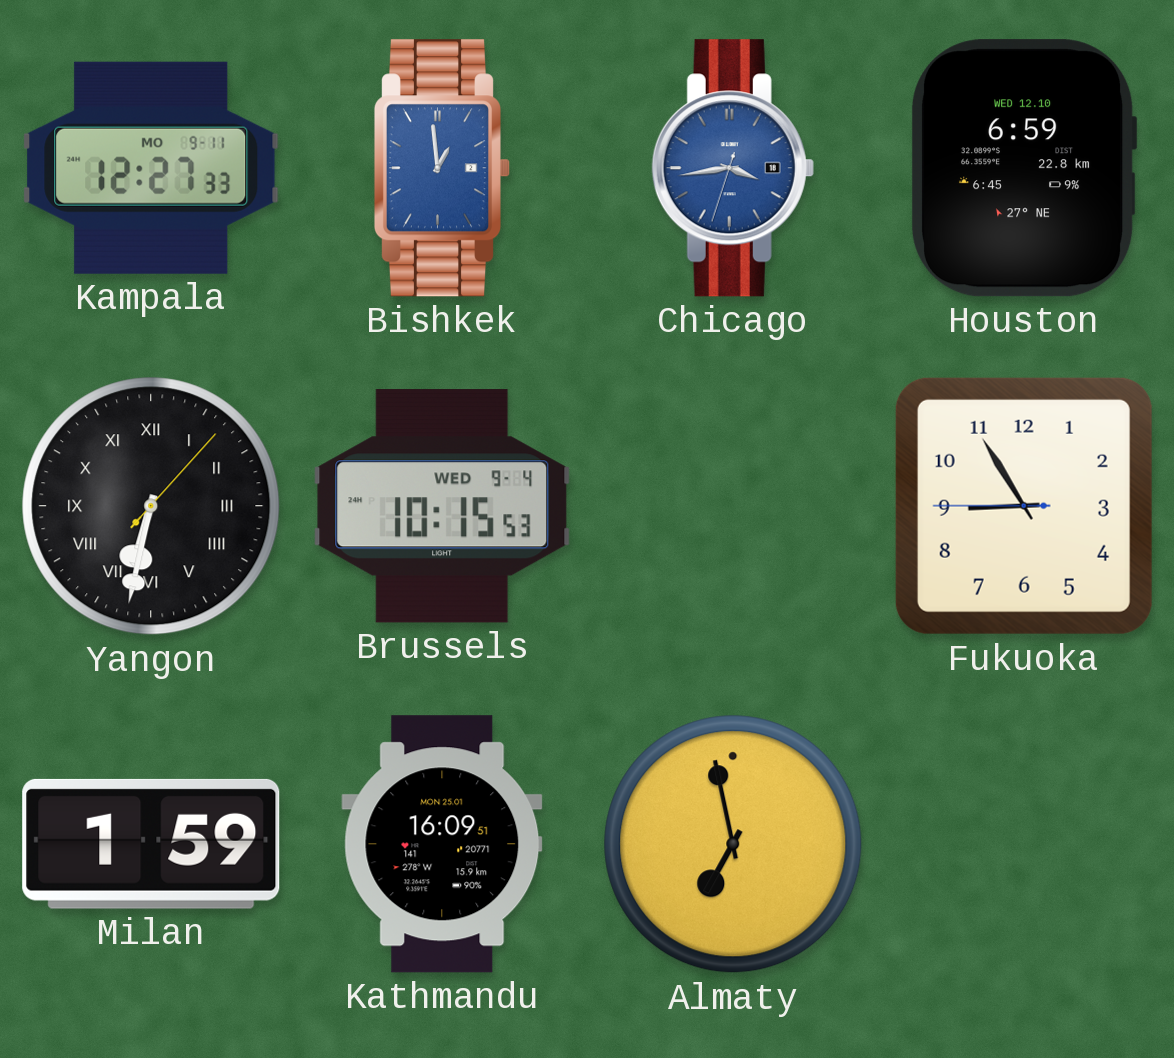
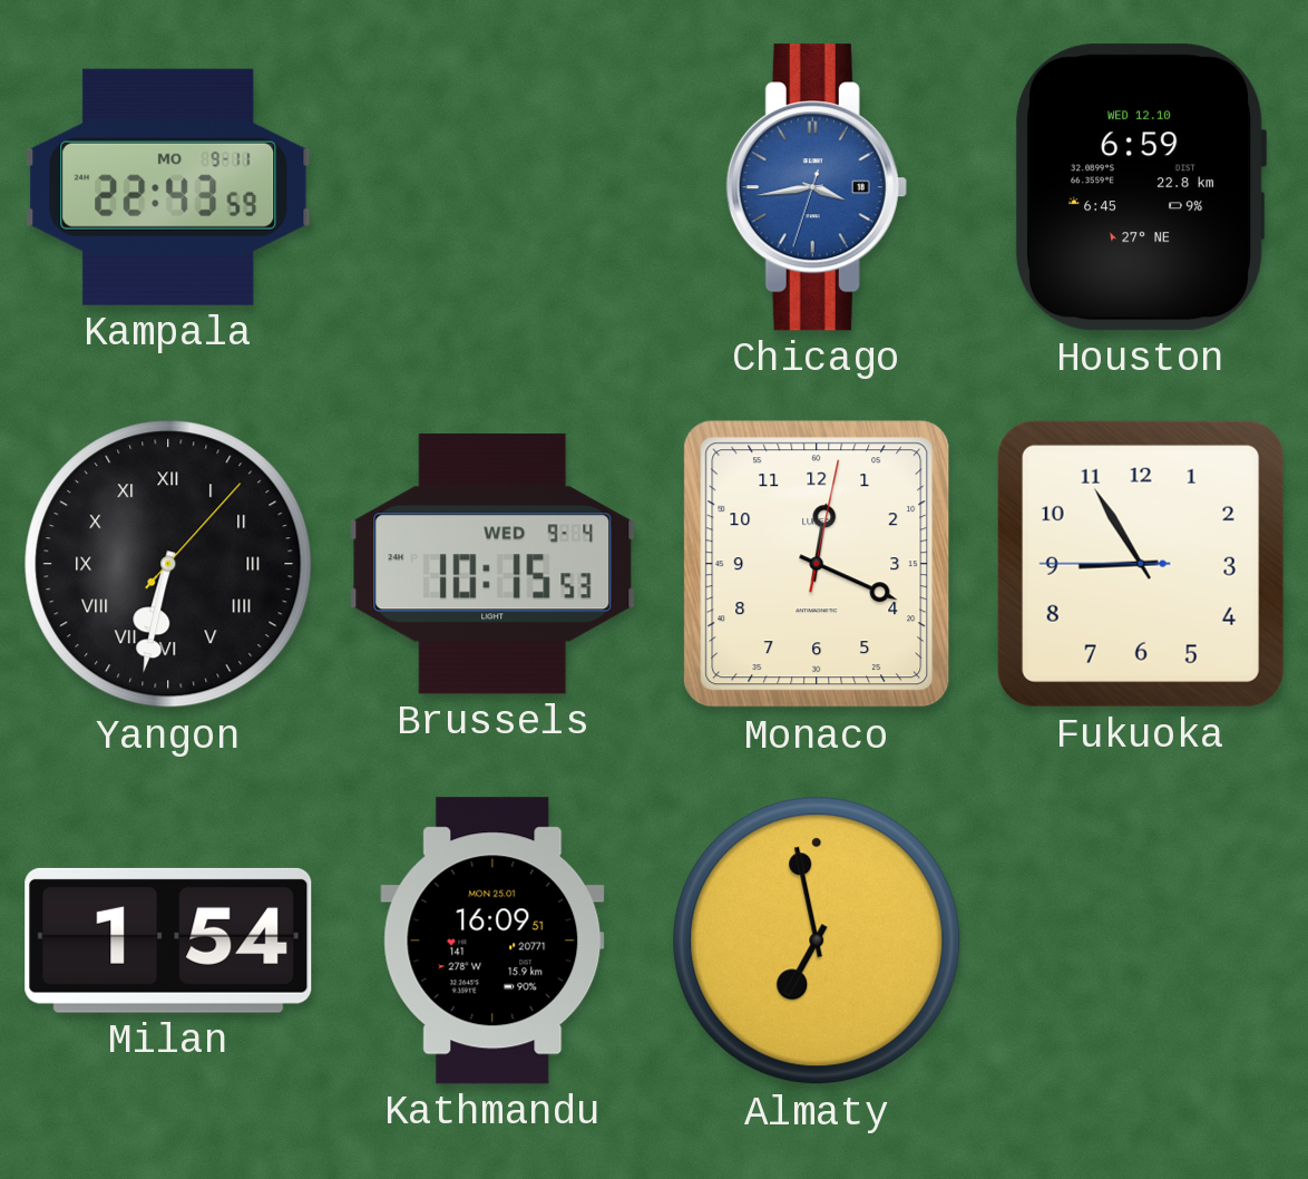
Kampala: 12:27 -> 22:43 (168, 187)
Bishkek: 12:59 -> none (441, 168)
Monaco: none -> 12:19 (817, 564)
Milan: 1:59 -> 1:54 (168, 941)
